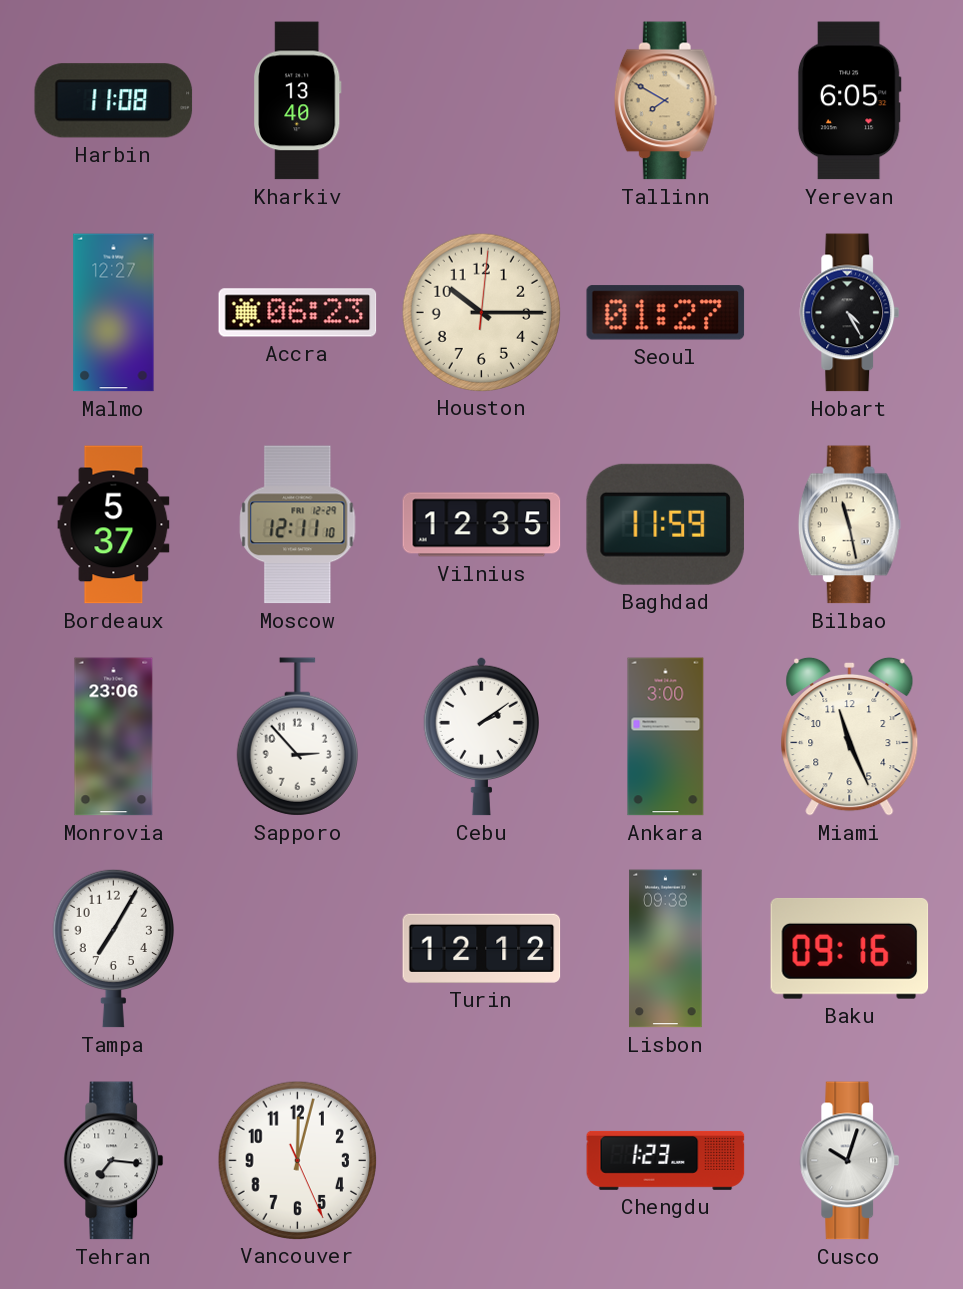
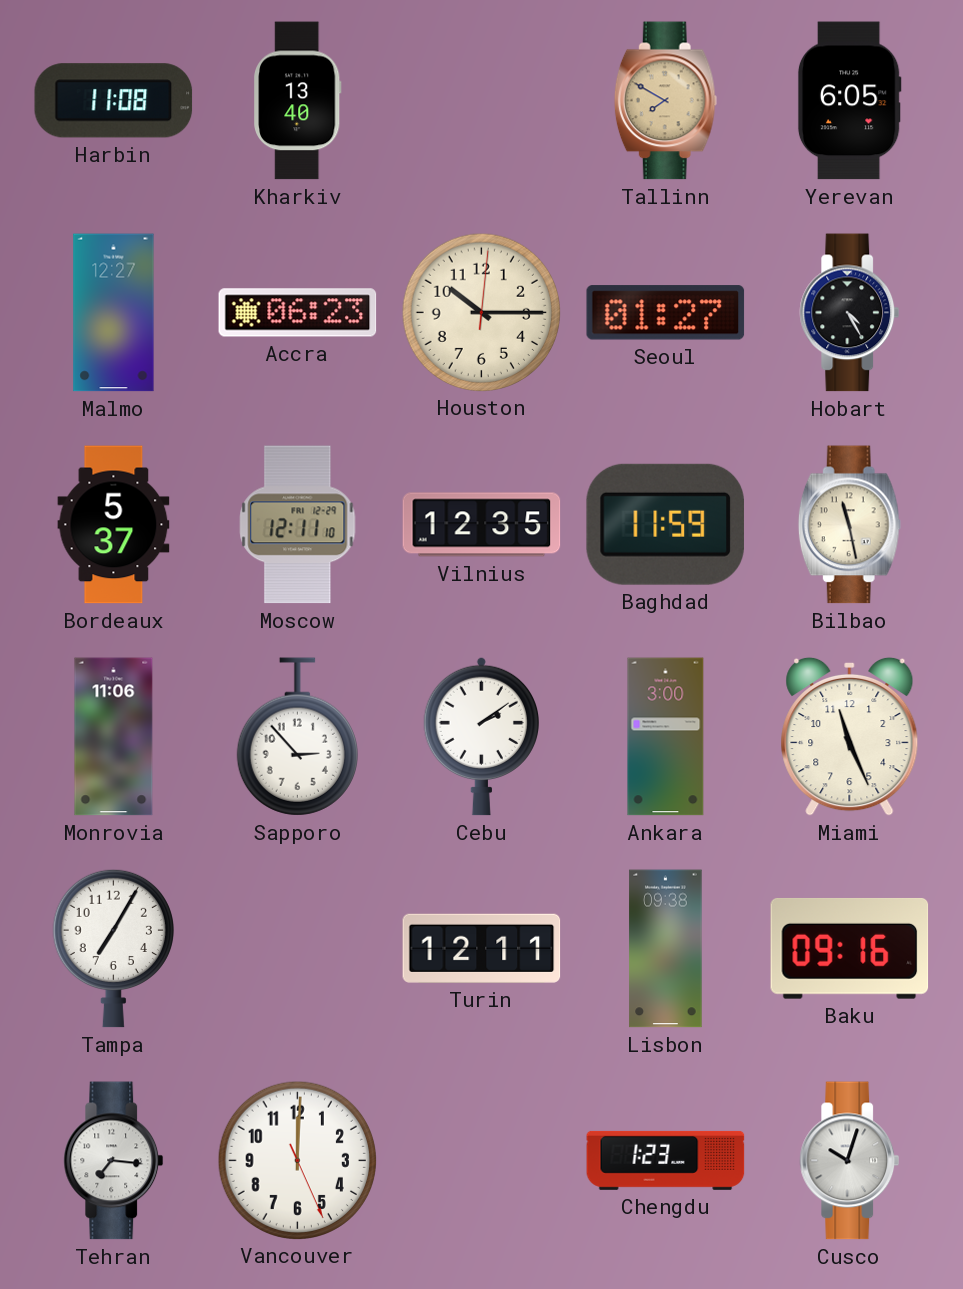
Monrovia: 23:06 -> 11:06 (114, 737)
Turin: 12:12 -> 12:11 (482, 948)
Vancouver: 12:02 -> 12:00 (297, 1160)
